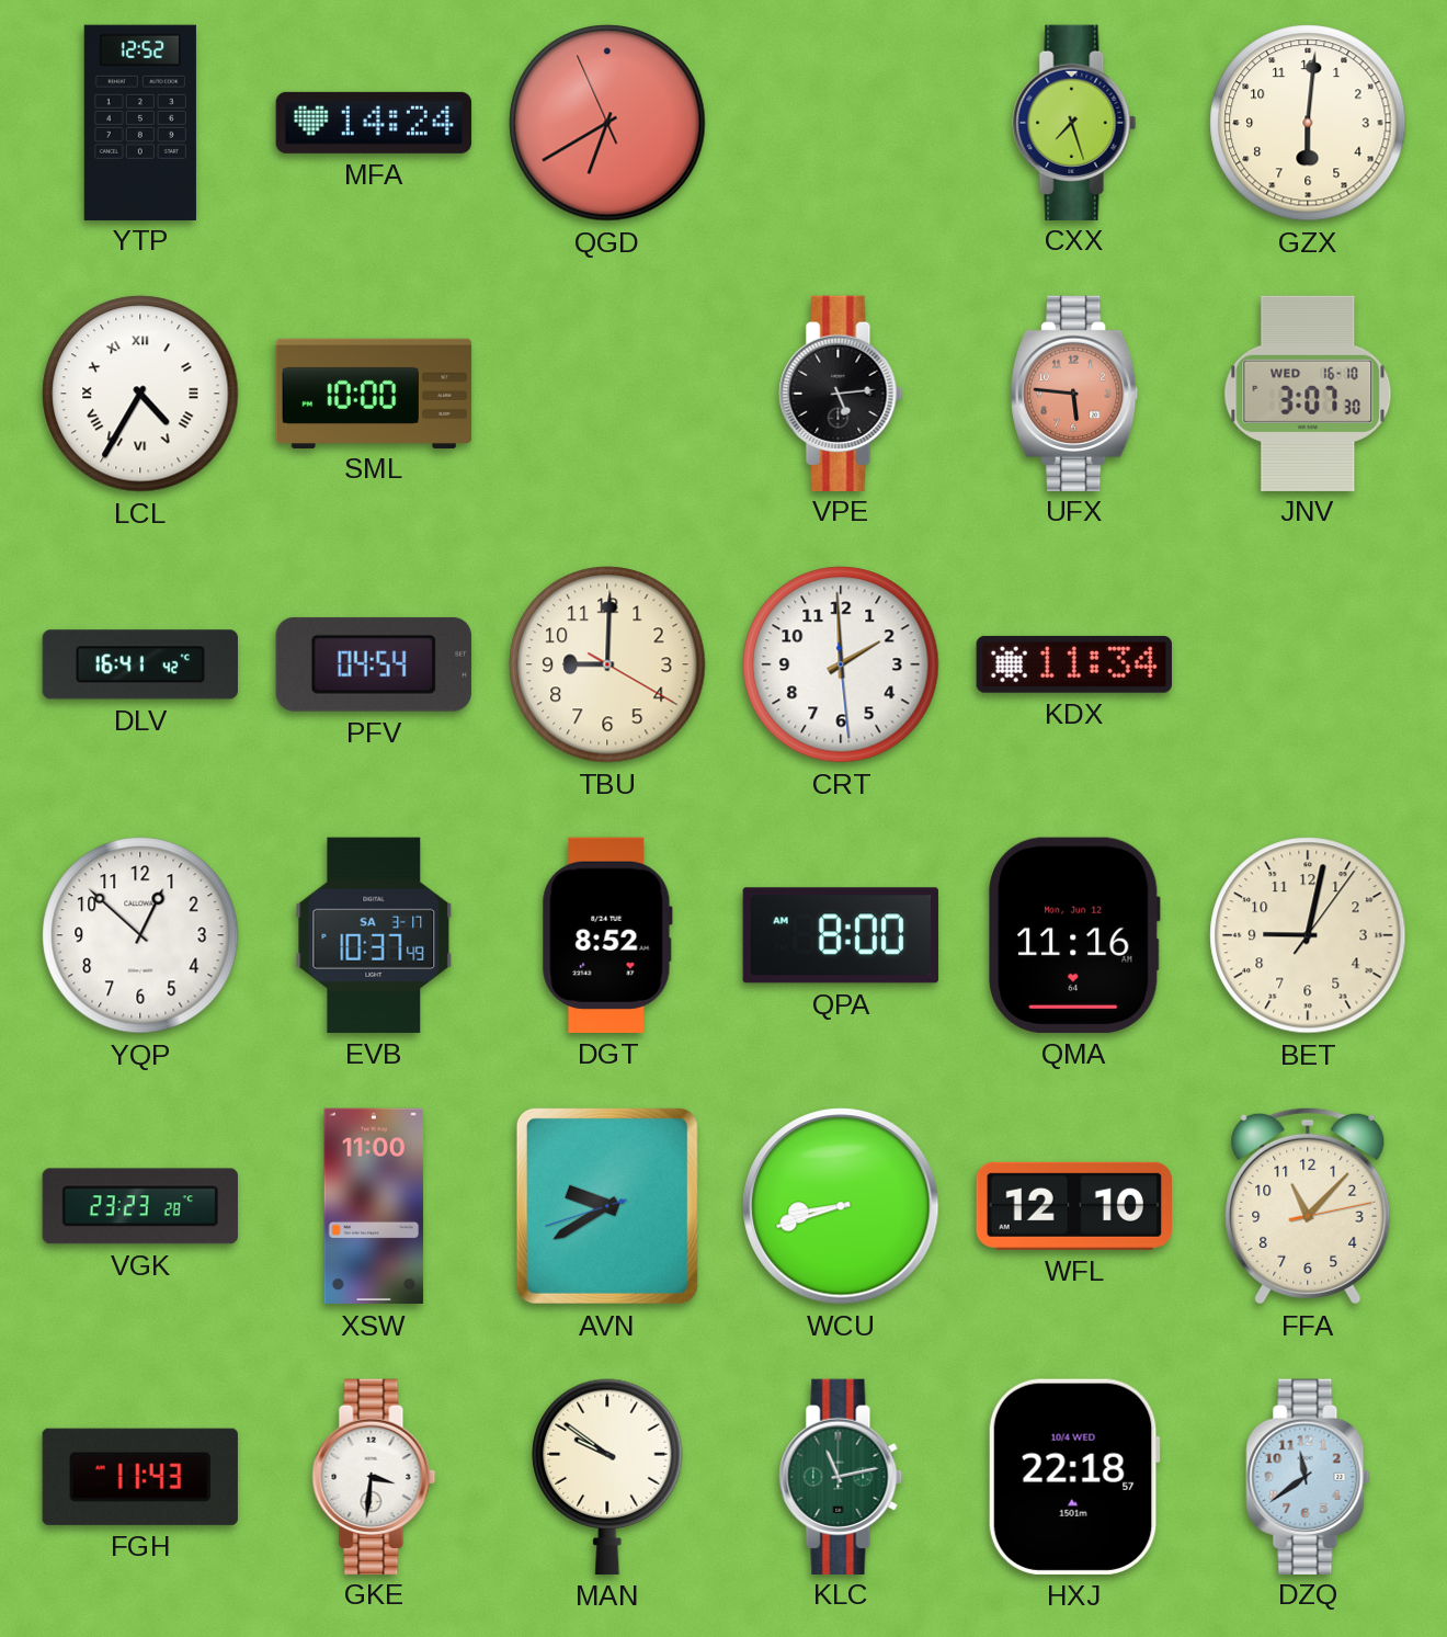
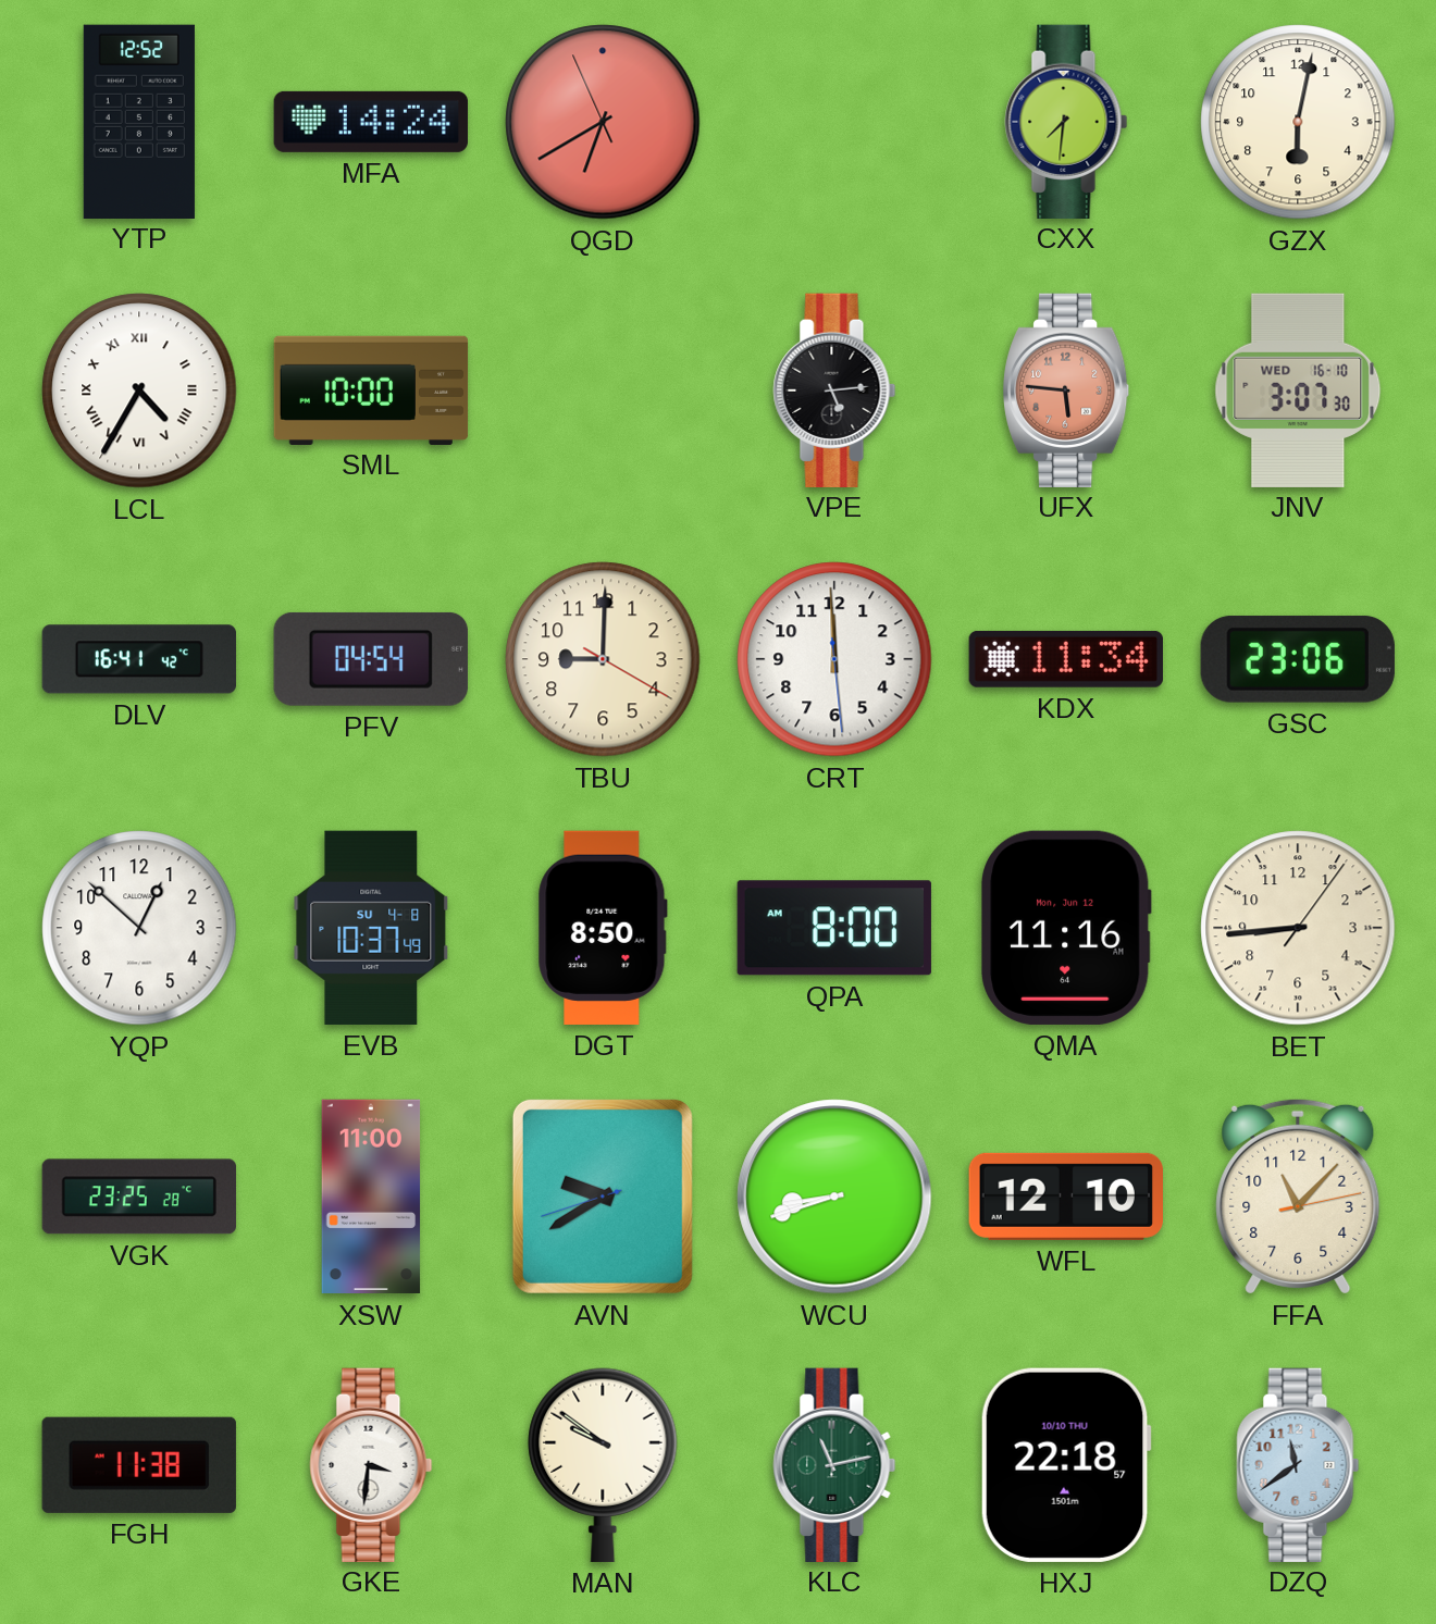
CXX: 7:27 -> 7:31 (1066, 121)
GZX: 6:01 -> 6:02 (1298, 122)
CRT: 1:59 -> 11:59 (834, 659)
GSC: none -> 23:06 (1298, 659)
EVB date: SA 3-17 -> SU 4-8 (371, 928)
DGT: 8:52 -> 8:50 (603, 928)
BET: 9:02 -> 8:44 (1298, 928)
VGK: 23:23 -> 23:25 (139, 1197)
FGH: 11:43 -> 11:38 (139, 1465)
HXJ date: 10/4 WED -> 10/10 THU (1066, 1465)
